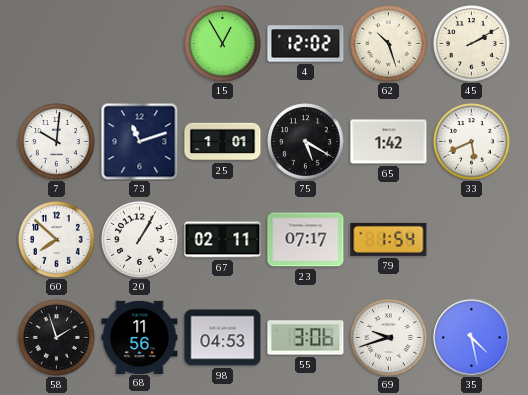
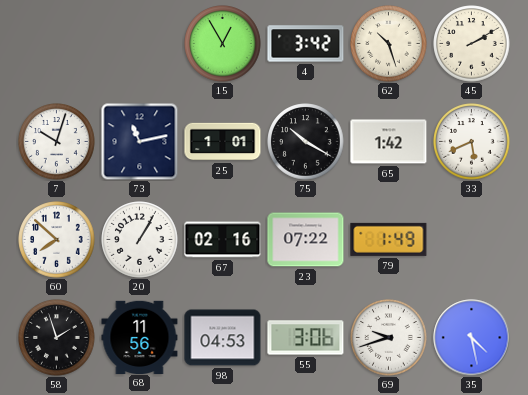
4: 12:02 -> 3:42 (306, 44)
7: 10:01 -> 10:03 (57, 142)
73: 11:12 -> 11:13 (139, 141)
75: 5:20 -> 10:20 (306, 142)
67: 02:11 -> 02:16 (223, 240)
23: 07:17 -> 07:22 (306, 240)
79: 1:54 -> 1:49 (389, 239)
